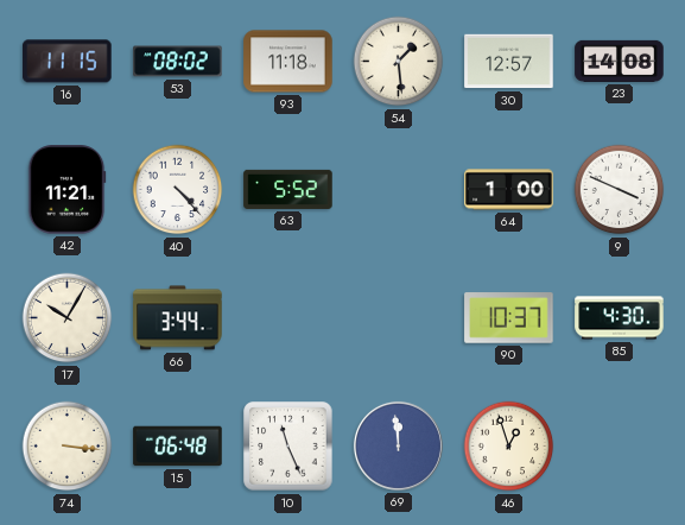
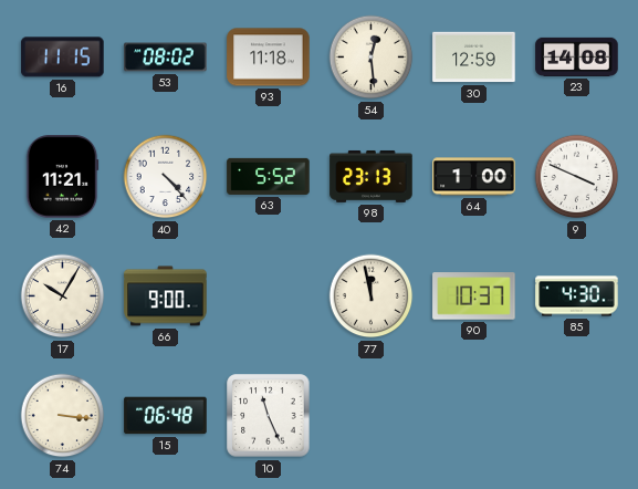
54: 1:29 -> 12:29 (372, 58)
30: 12:57 -> 12:59 (474, 58)
98: none -> 23:13 (372, 177)
66: 3:44 -> 9:00 (166, 296)
77: none -> 11:58 (372, 296)
69: 11:59 -> none (398, 445)
46: 12:57 -> none (509, 447)
